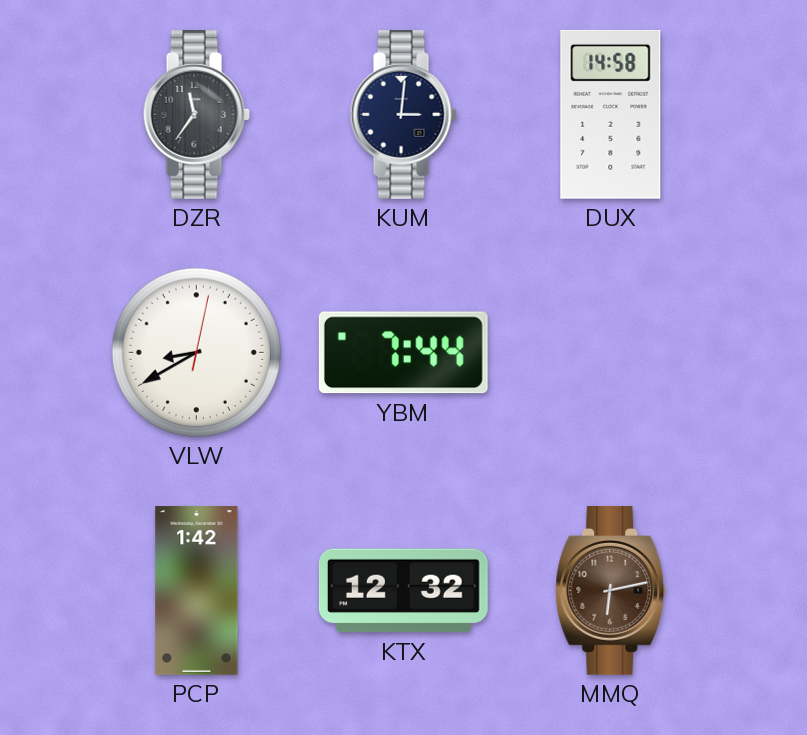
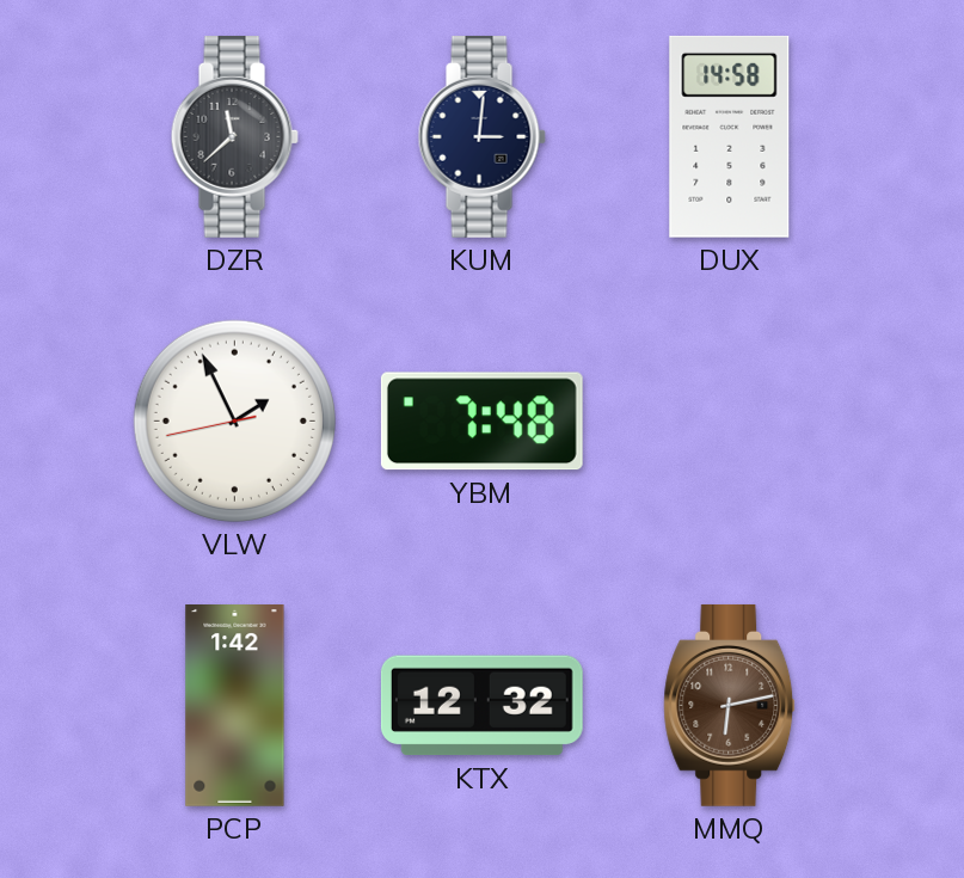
DZR: 11:36 -> 11:38 (234, 136)
VLW: 8:40 -> 1:55 (234, 420)
YBM: 7:44 -> 7:48 (481, 422)
